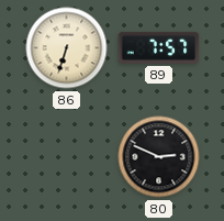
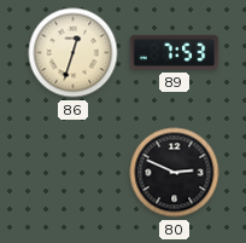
86: 6:33 -> 12:33 (74, 53)
89: 7:57 -> 7:53 (175, 52)
